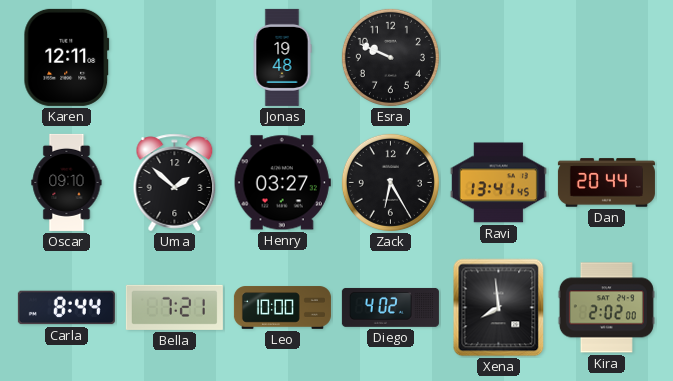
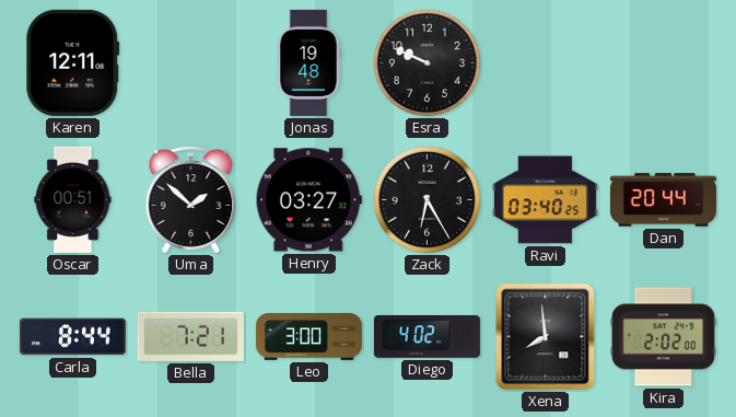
Oscar: 09:10 -> 00:51 (73, 199)
Ravi: 13:41 -> 03:40 (545, 200)
Leo: 10:00 -> 3:00 (308, 337)
